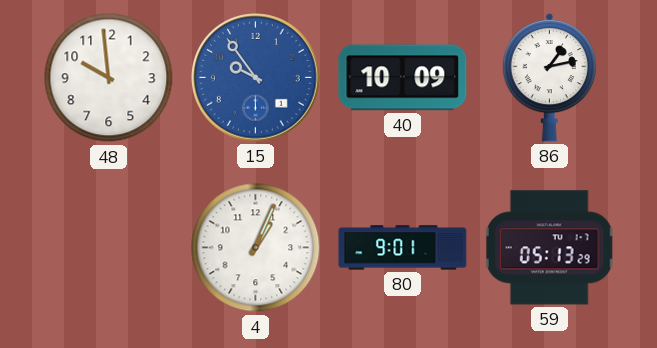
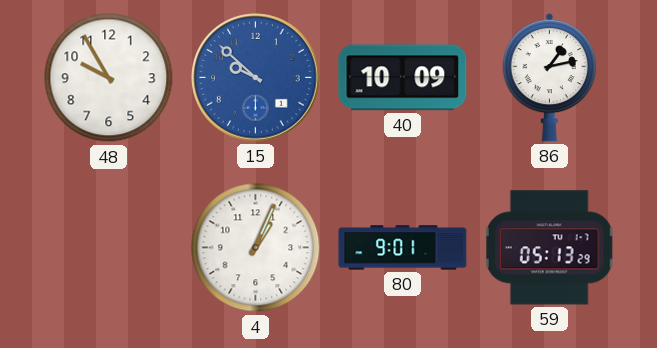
48: 9:59 -> 9:55 (109, 78)
15: 9:54 -> 9:52 (256, 78)
